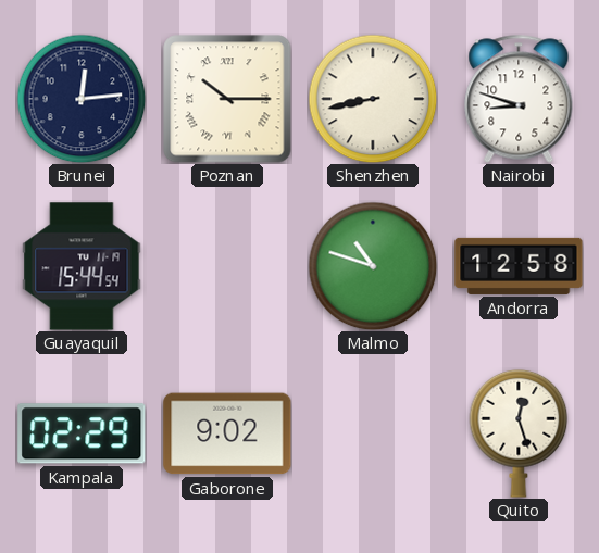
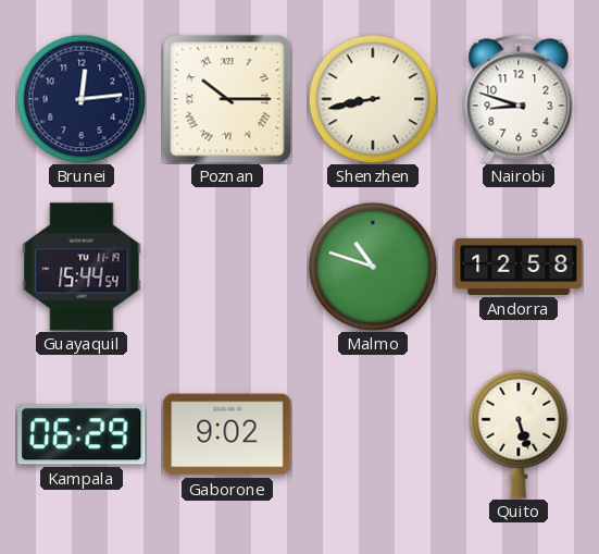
Kampala: 02:29 -> 06:29 (82, 434)
Quito: 12:27 -> 5:27 (519, 434)
